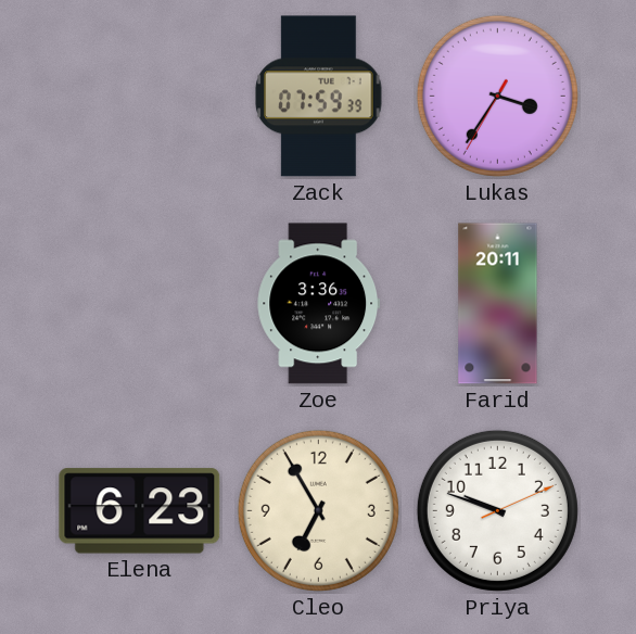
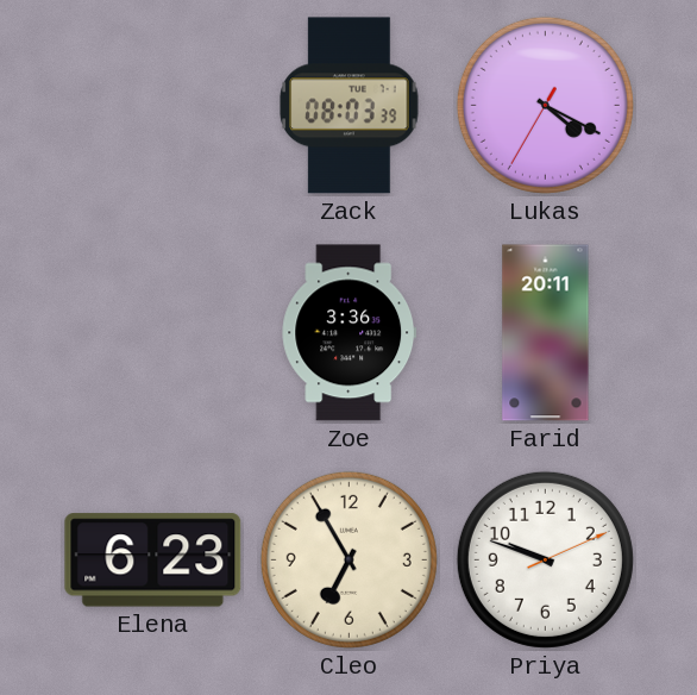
Zack: 07:59 -> 08:03 (350, 106)
Lukas: 3:35 -> 4:19 (545, 105)
